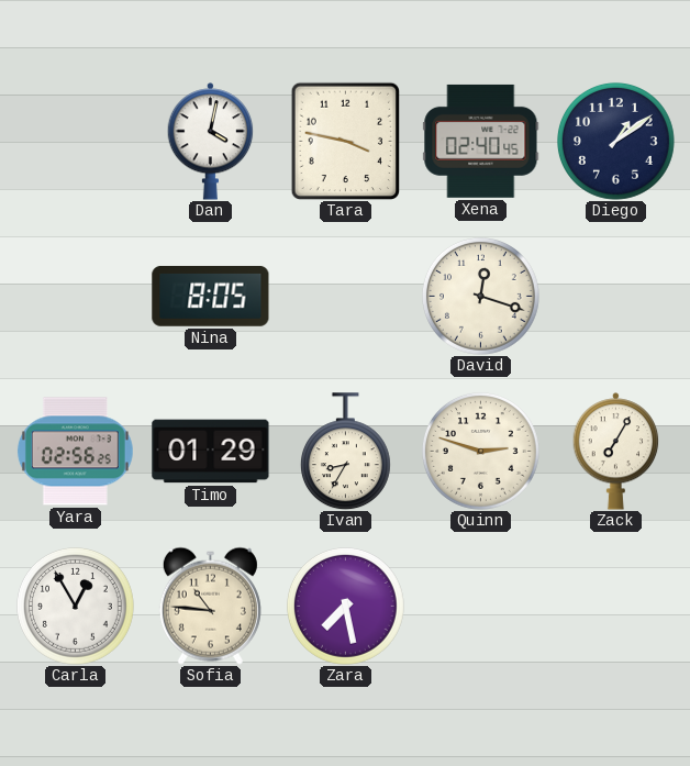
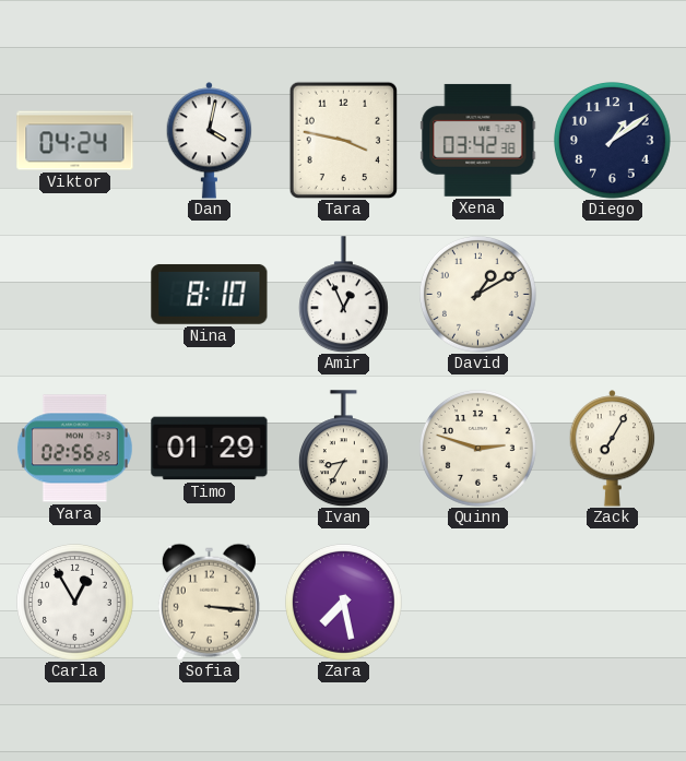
Viktor: none -> 04:24 (75, 141)
Xena: 02:40 -> 03:42 (478, 140)
Nina: 8:05 -> 8:10 (210, 294)
Amir: none -> 12:56 (343, 295)
David: 12:18 -> 1:10 (478, 295)
Sofia: 10:46 -> 3:16 (209, 602)
